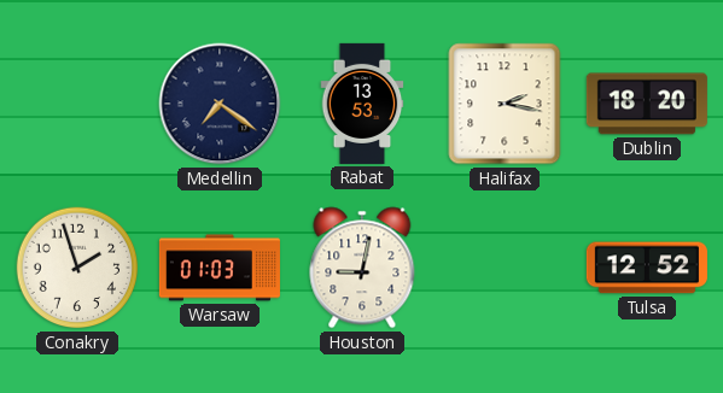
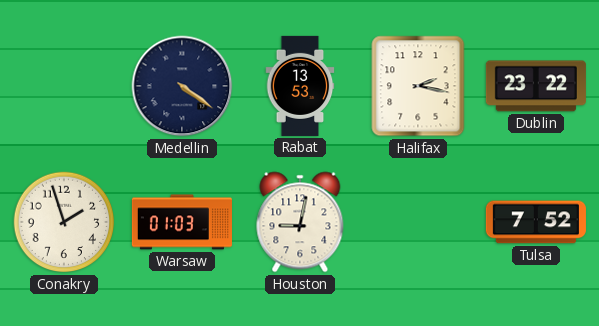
Medellin: 7:21 -> 4:21 (182, 86)
Dublin: 18:20 -> 23:22 (536, 86)
Tulsa: 12:52 -> 7:52 (536, 222)
